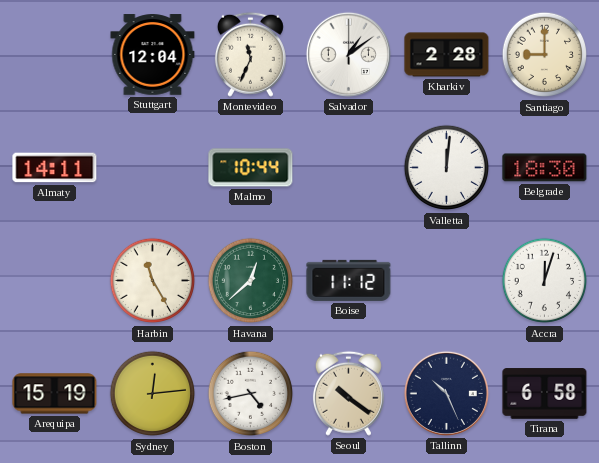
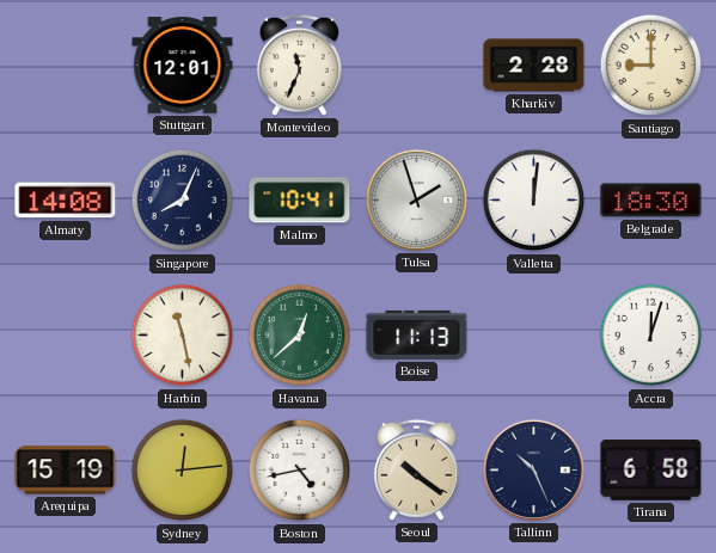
Stuttgart: 12:04 -> 12:01 (183, 66)
Salvador: 1:09 -> none (348, 54)
Almaty: 14:11 -> 14:08 (66, 201)
Singapore: none -> 8:04 (183, 201)
Malmo: 10:44 -> 10:41 (300, 201)
Tulsa: none -> 1:57 (416, 199)
Harbin: 11:25 -> 11:28 (183, 336)
Boise: 11:12 -> 11:13 (417, 334)
